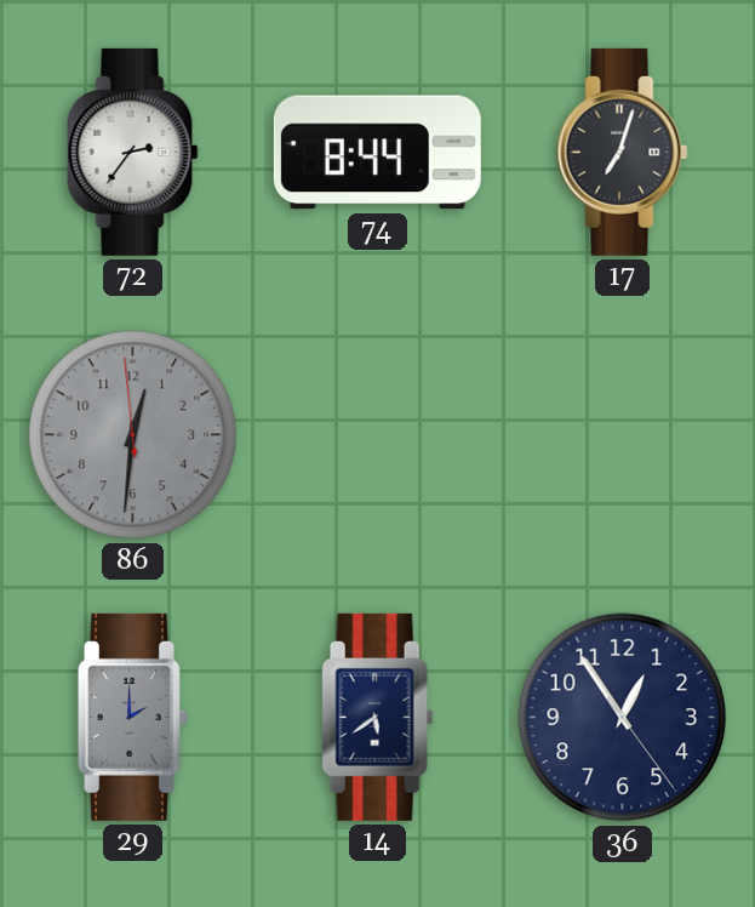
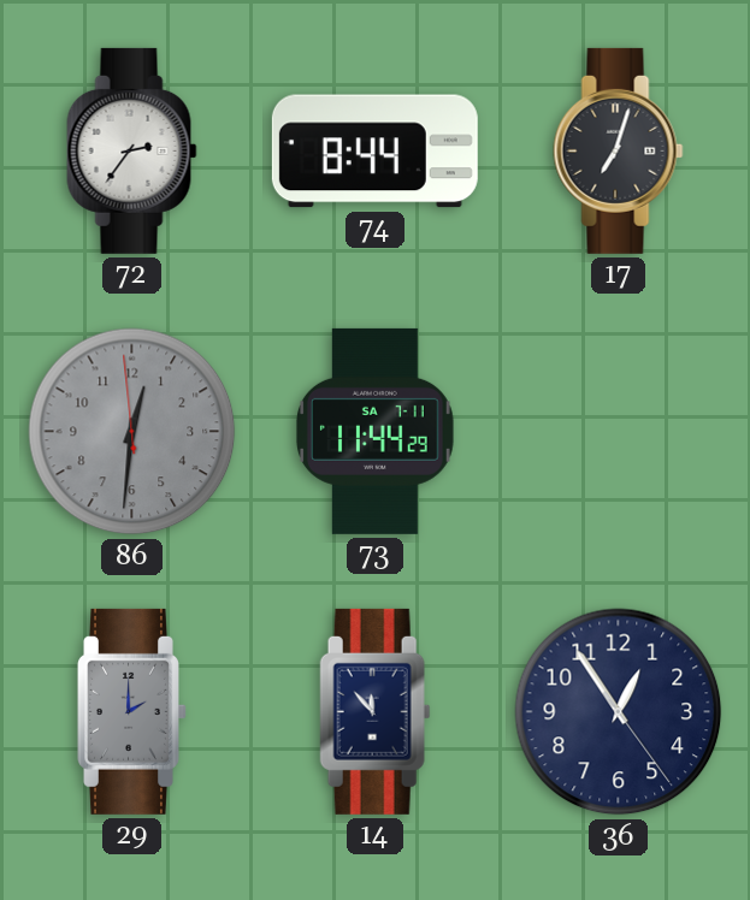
73: none -> 11:44 (374, 431)
14: 5:39 -> 11:53 (376, 711)
